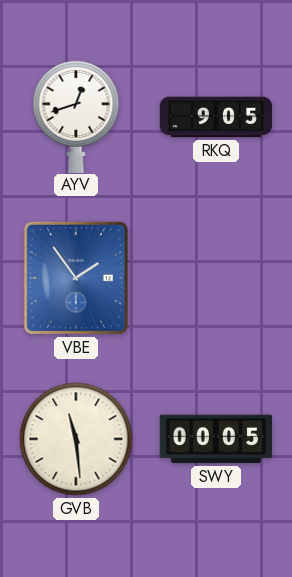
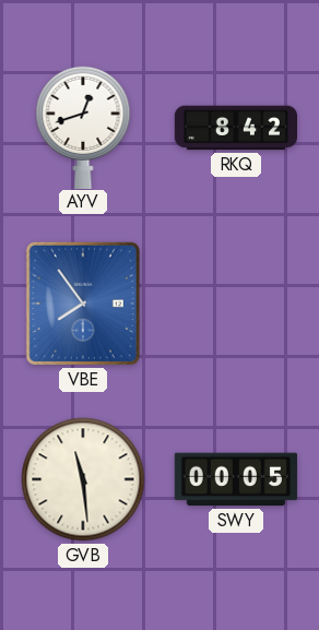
RKQ: 9:05 -> 8:42 (235, 128)
VBE: 1:54 -> 7:54 (83, 304)
